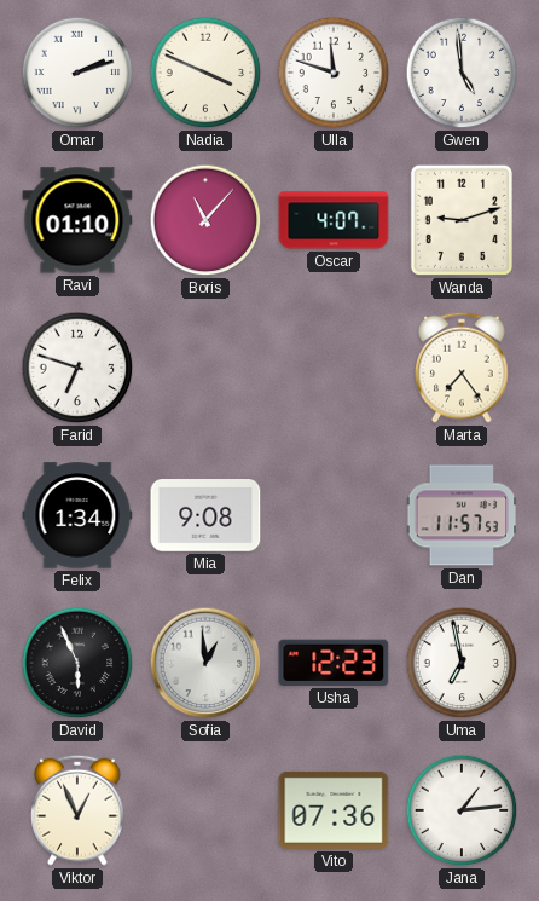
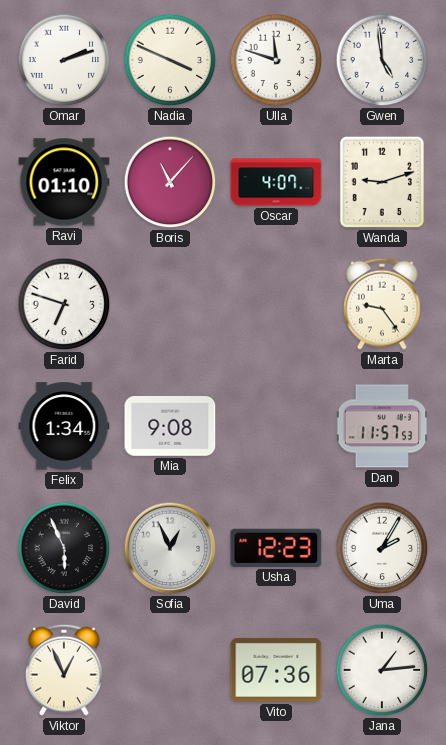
Marta: 7:24 -> 9:24 (382, 304)
Sofia: 12:59 -> 12:56 (170, 548)
Uma: 6:58 -> 2:05 (382, 548)
